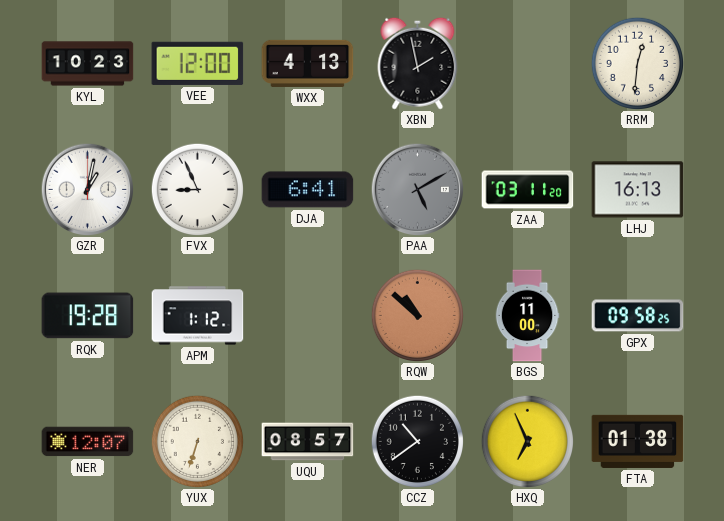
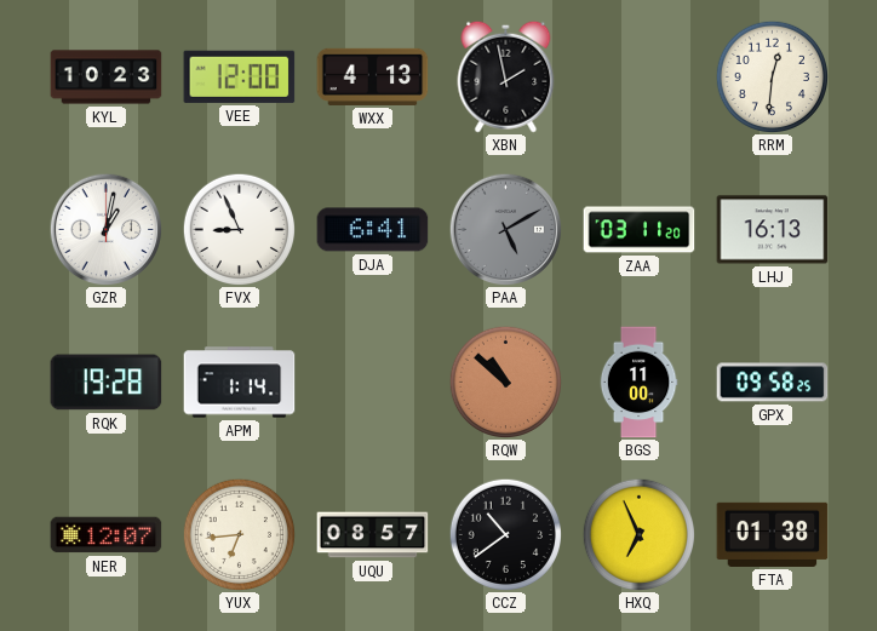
APM: 1:12 -> 1:14 (240, 383)
YUX: 6:33 -> 6:44 (239, 534)
